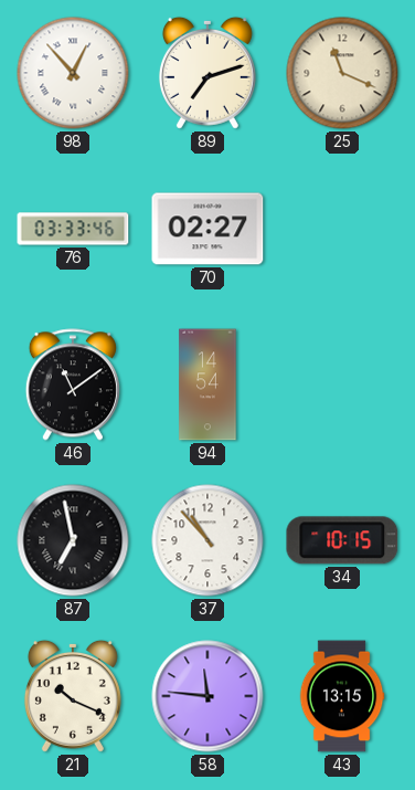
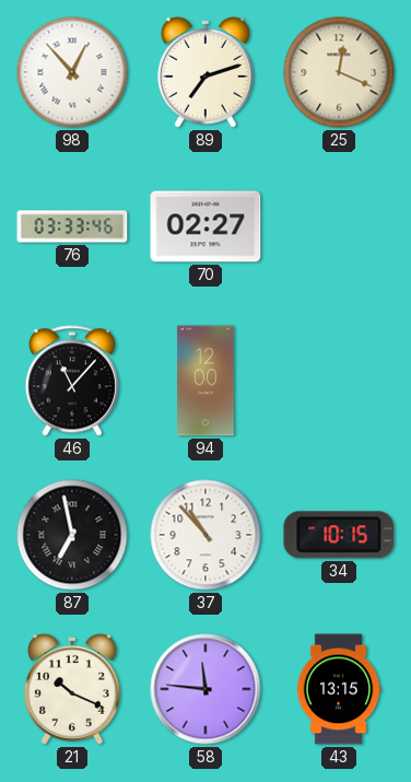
25: 11:19 -> 12:19 (339, 72)
46: 11:09 -> 11:07 (72, 381)
94: 14:54 -> 12:00 (205, 381)
